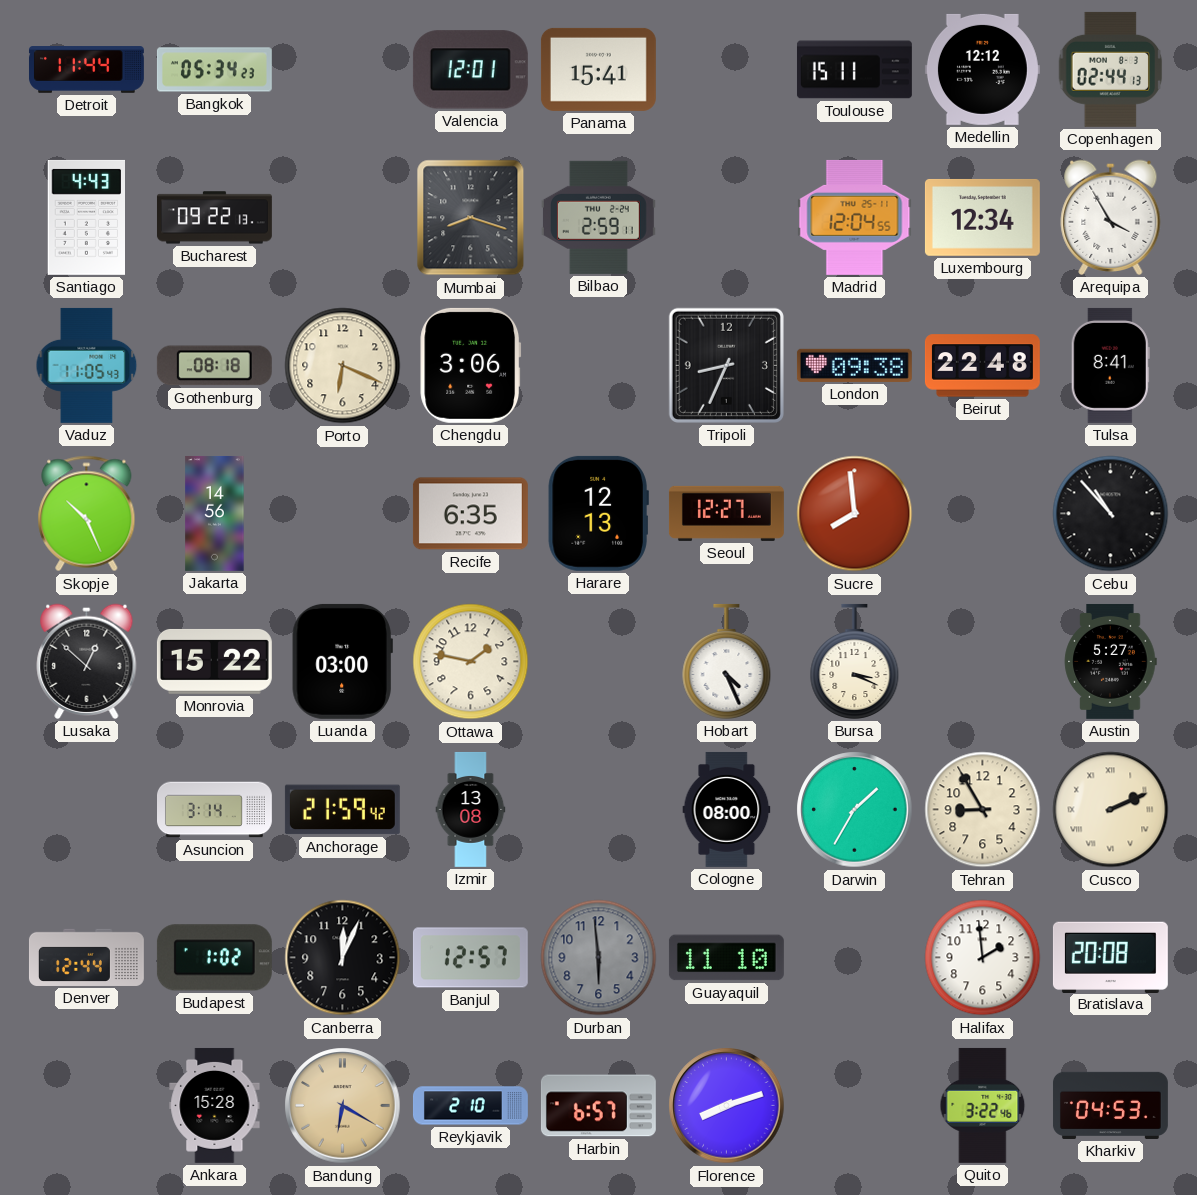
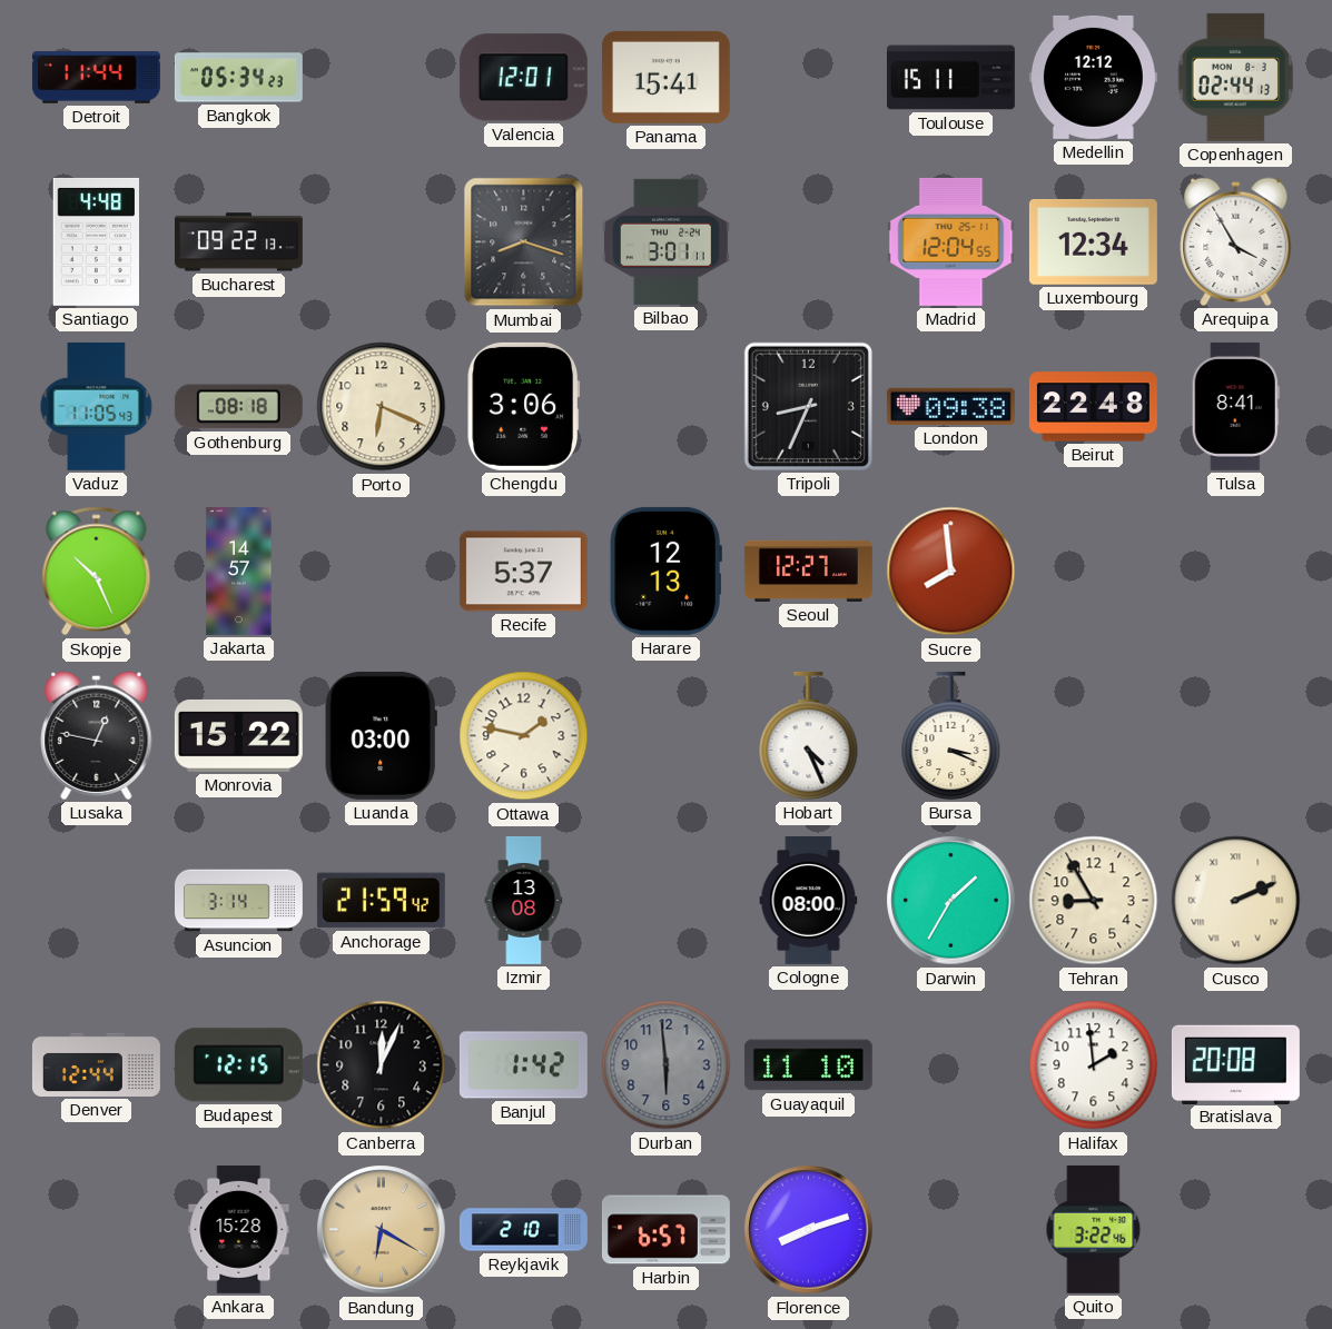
Santiago: 4:43 -> 4:48 (97, 241)
Bilbao: 2:59 -> 3:01 (665, 241)
Jakarta: 14:56 -> 14:57 (239, 571)
Recife: 6:35 -> 5:37 (523, 572)
Cebu: 10:53 -> none (1111, 514)
Lusaka: 12:52 -> 12:47 (97, 735)
Austin: 5:27 -> none (1110, 661)
Budapest: 1:02 -> 12:15 (238, 1065)
Banjul: 12:57 -> 1:42 (523, 1065)
Kharkiv: 04:53 -> none (1110, 1105)
